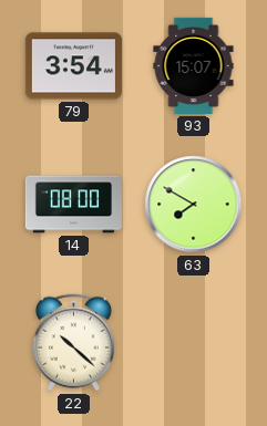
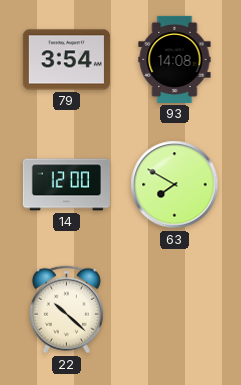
93: 15:07 -> 14:08 (175, 59)
14: 08:00 -> 12:00 (66, 185)
